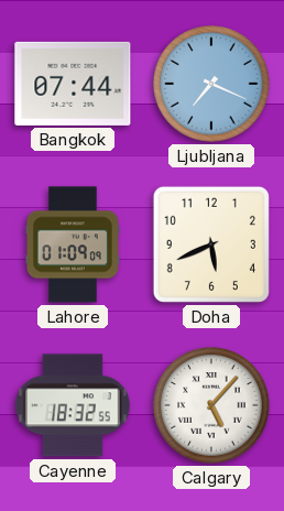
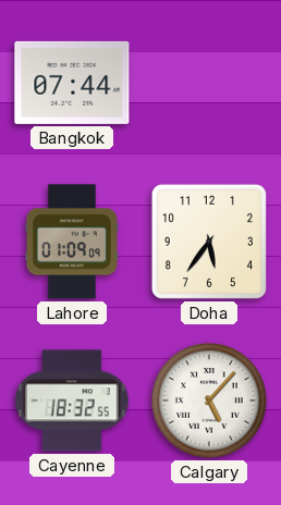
Ljubljana: 7:19 -> none (211, 84)
Doha: 5:41 -> 5:36 (209, 242)
